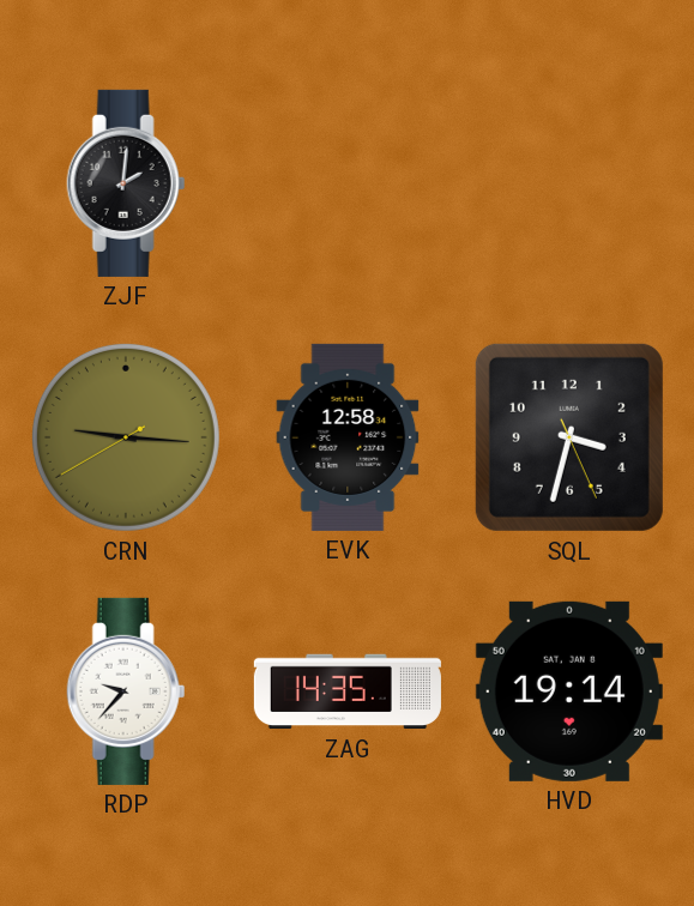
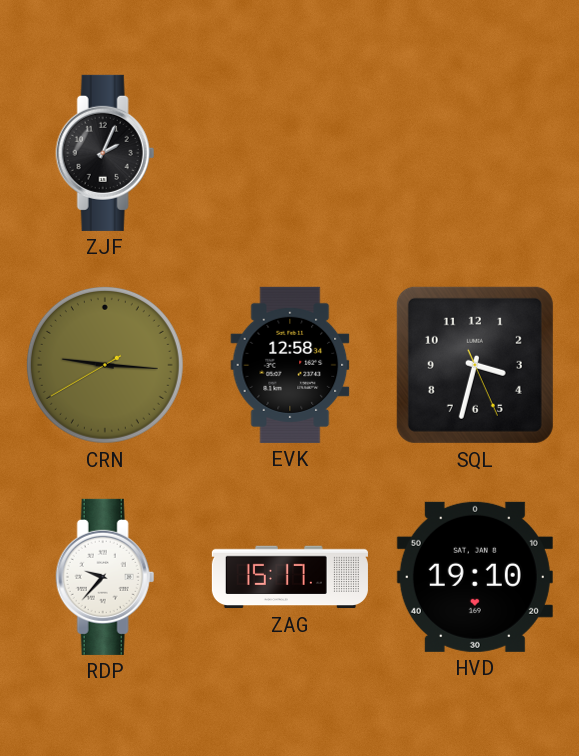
ZJF: 2:01 -> 2:04 (105, 153)
ZAG: 14:35 -> 15:17 (290, 577)
HVD: 19:14 -> 19:10 (475, 577)
